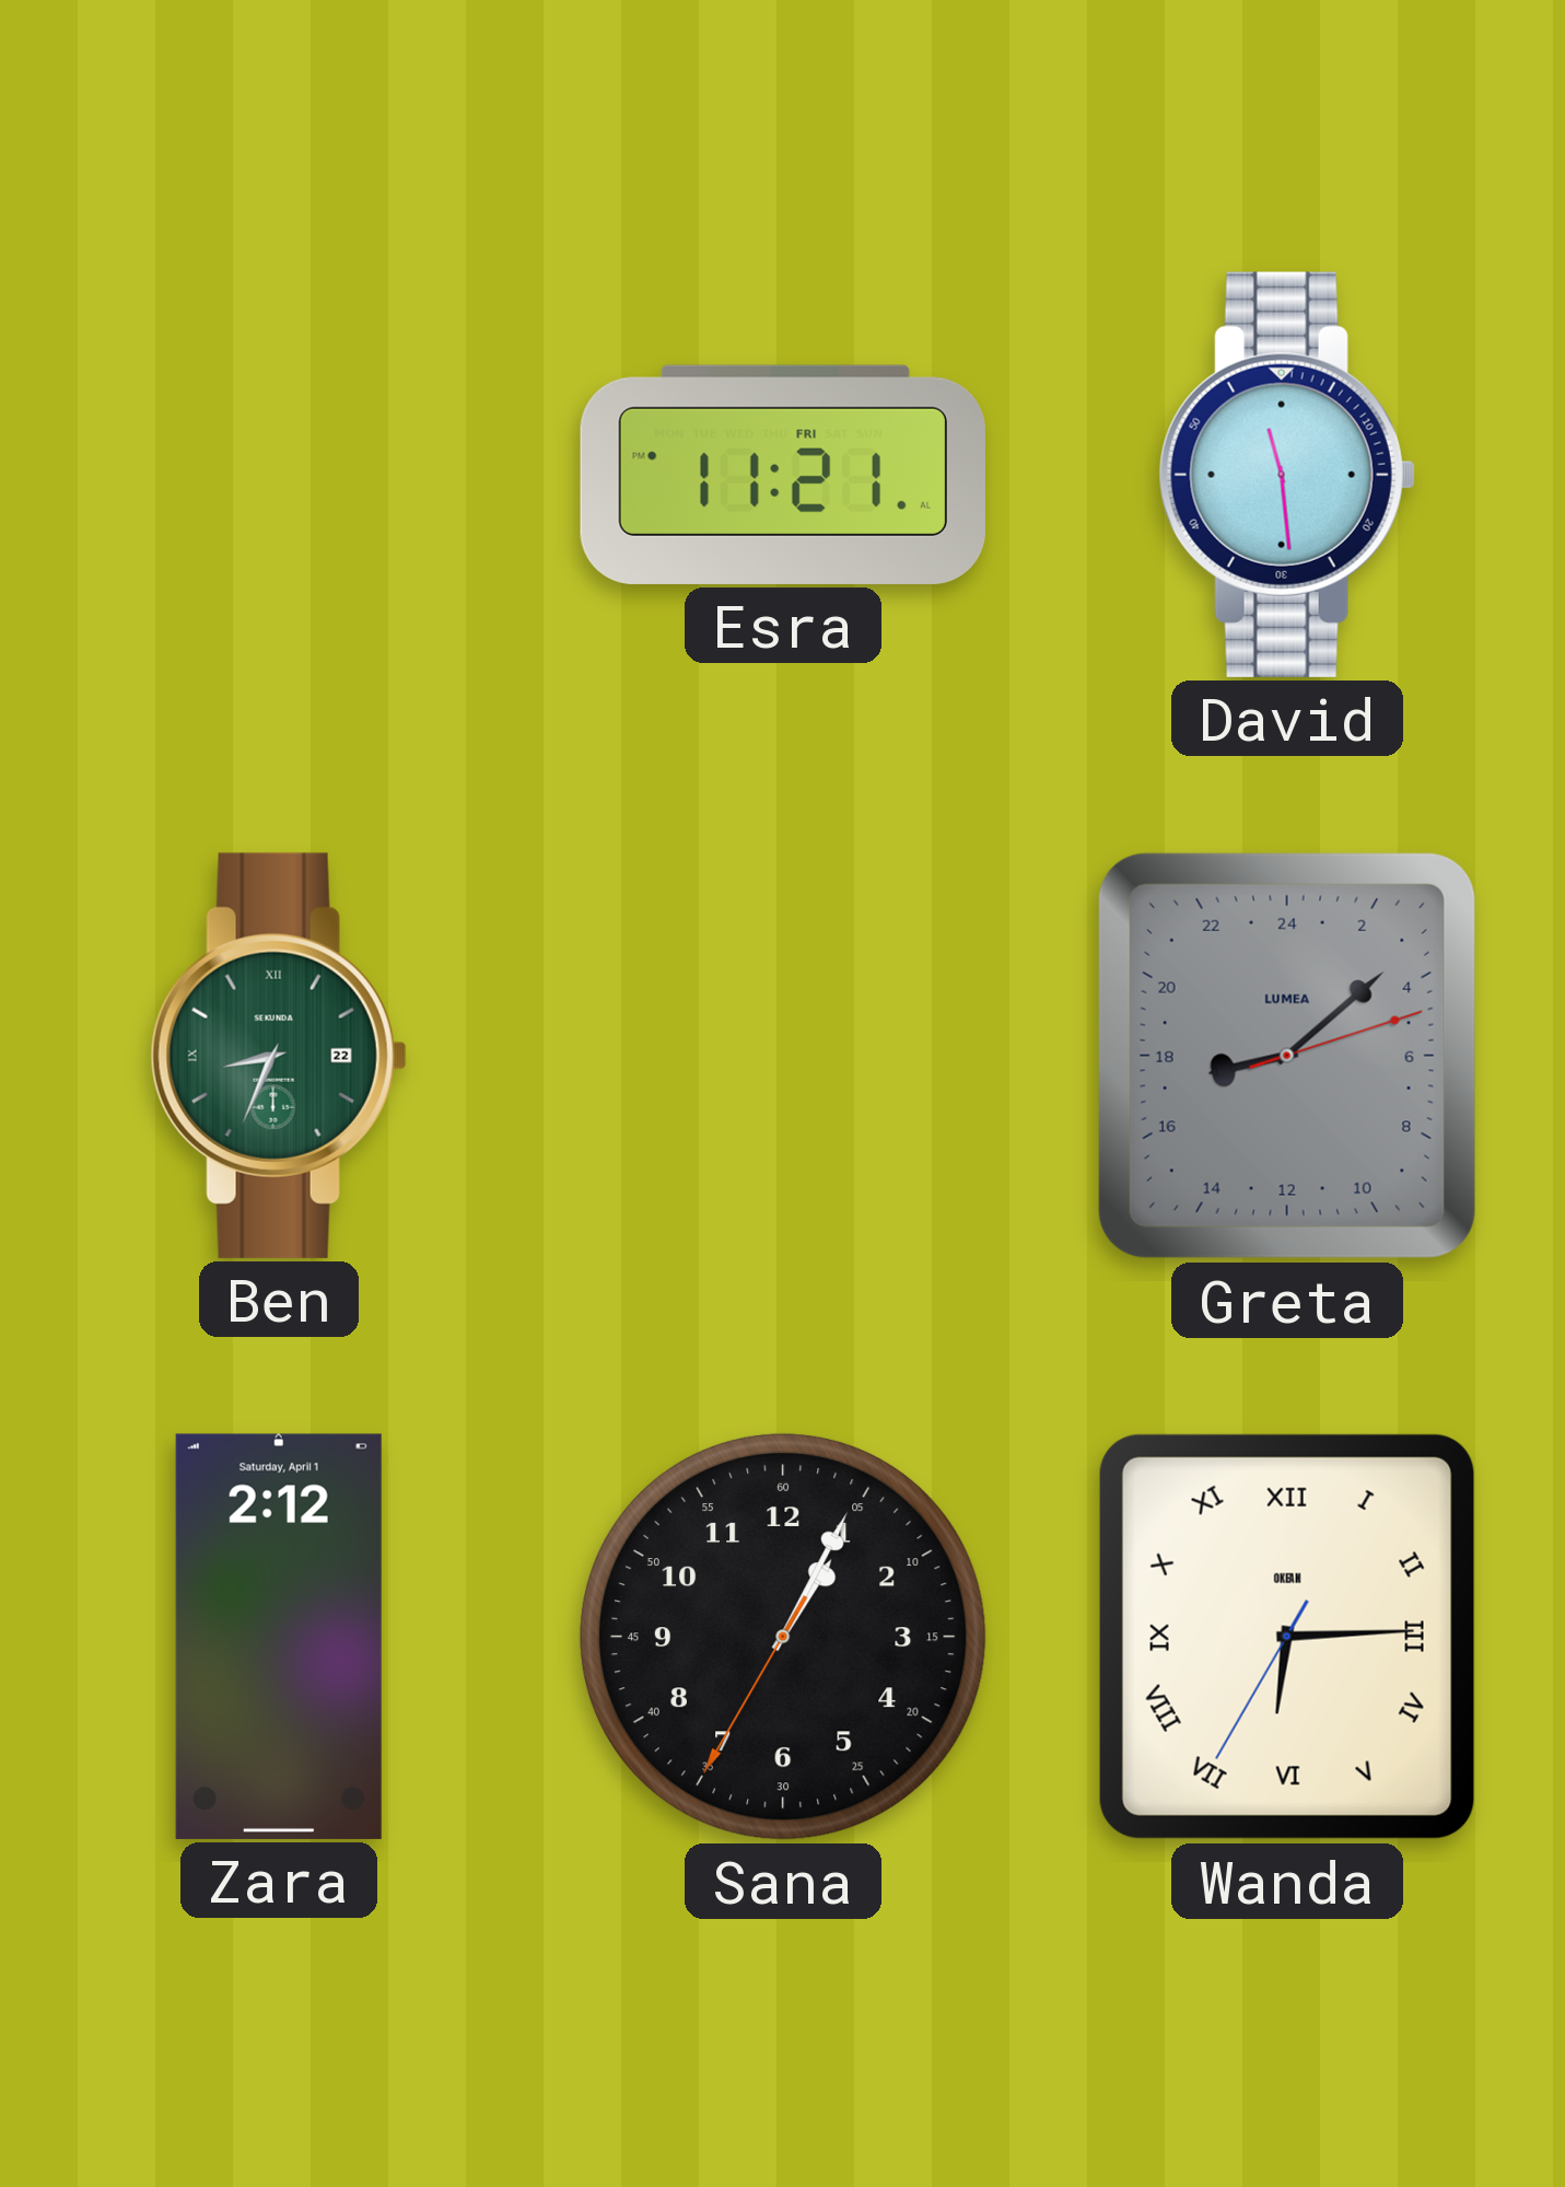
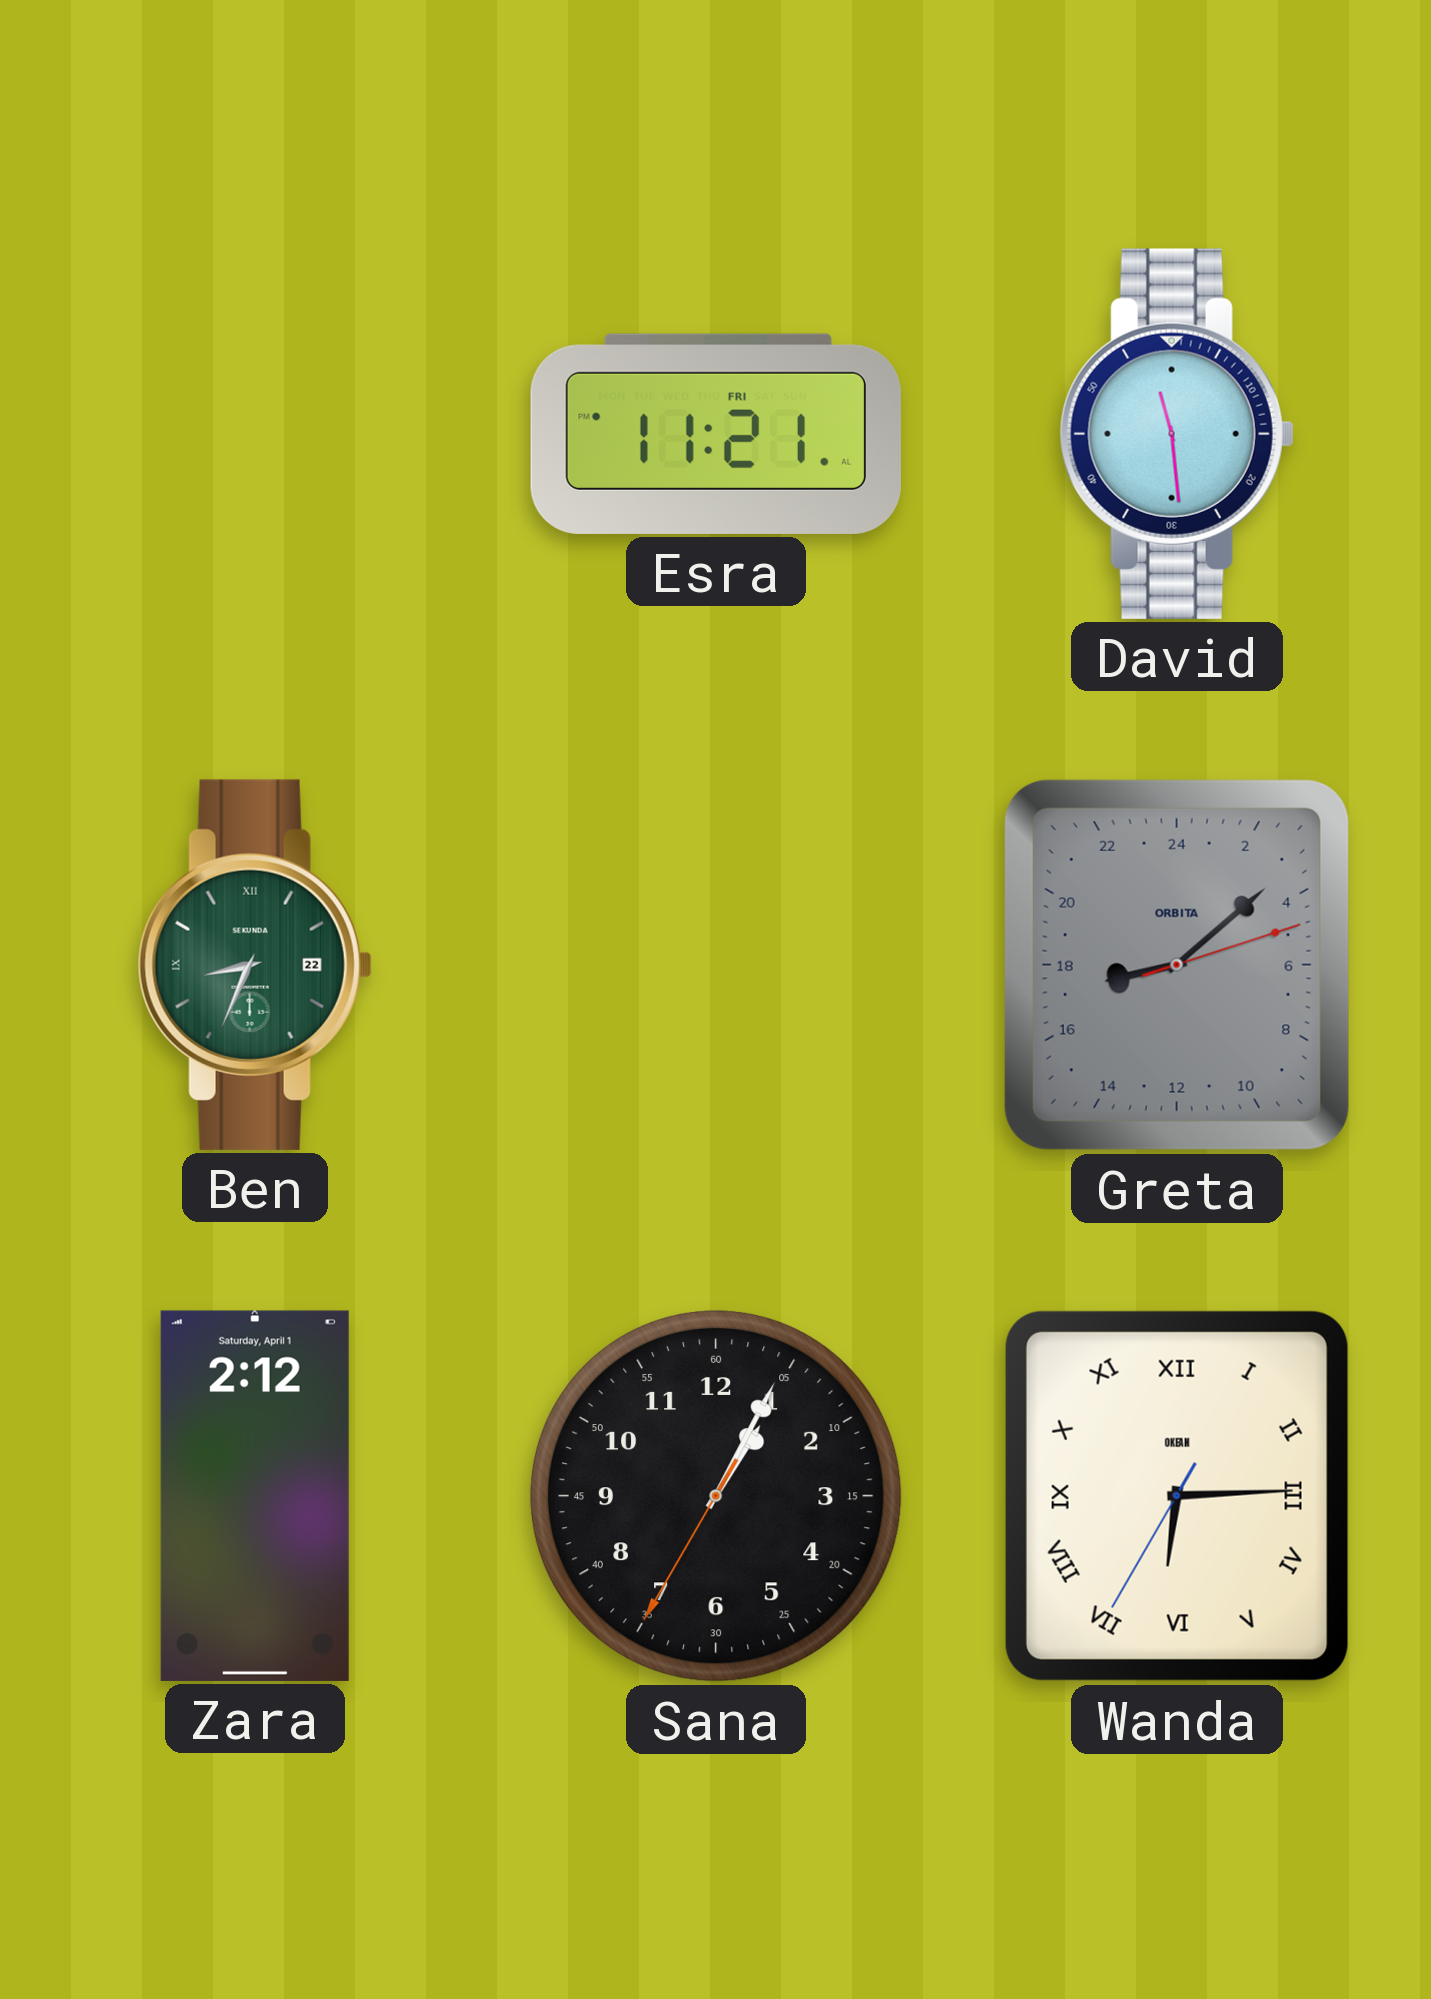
Greta brand: LUMEA -> ORBITA (1177, 965)
